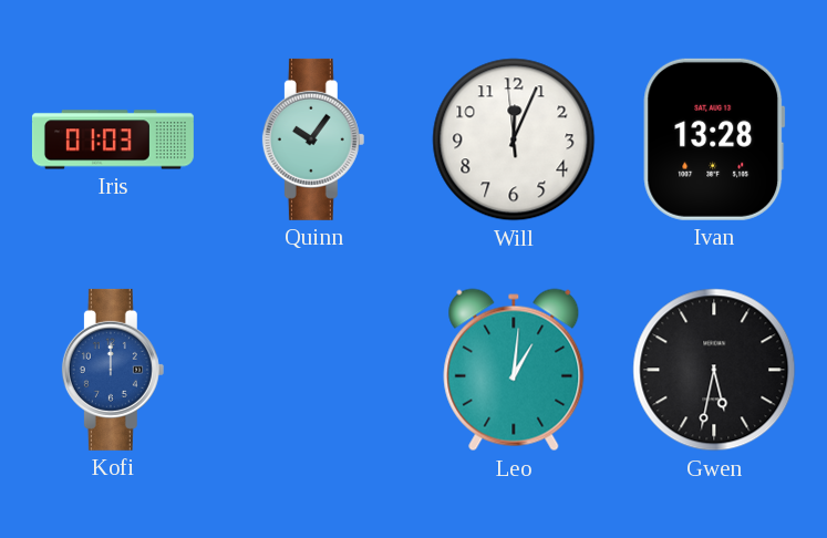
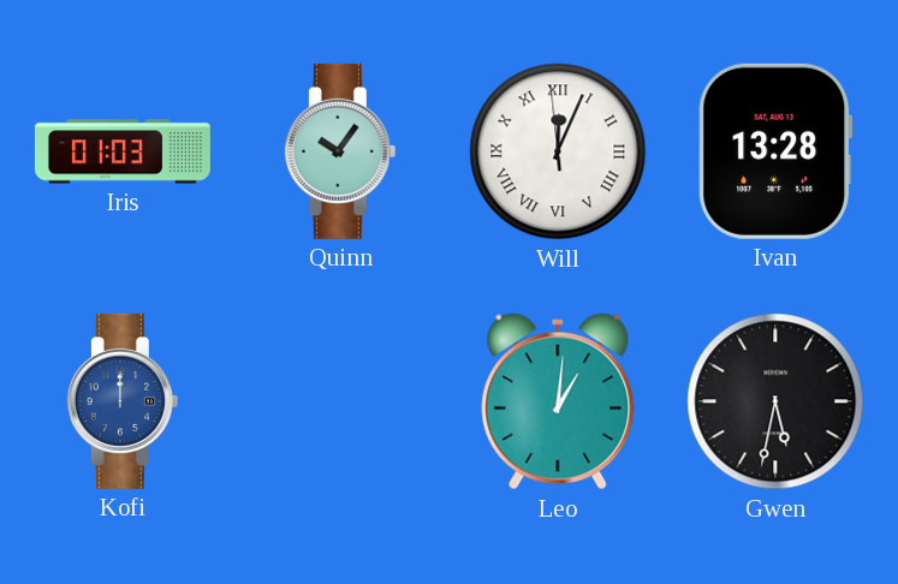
Will numerals: Arabic -> Roman (558, 151)
